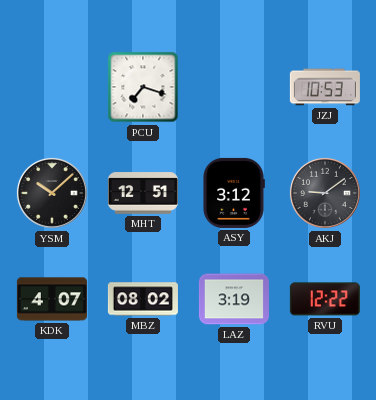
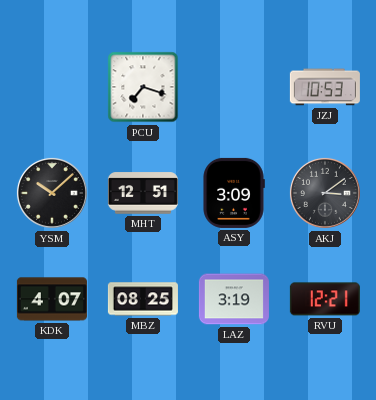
ASY: 3:12 -> 3:09 (234, 193)
AKJ: 9:09 -> 3:09 (325, 193)
MBZ: 08:02 -> 08:25 (143, 299)
RVU: 12:22 -> 12:21 (325, 299)
